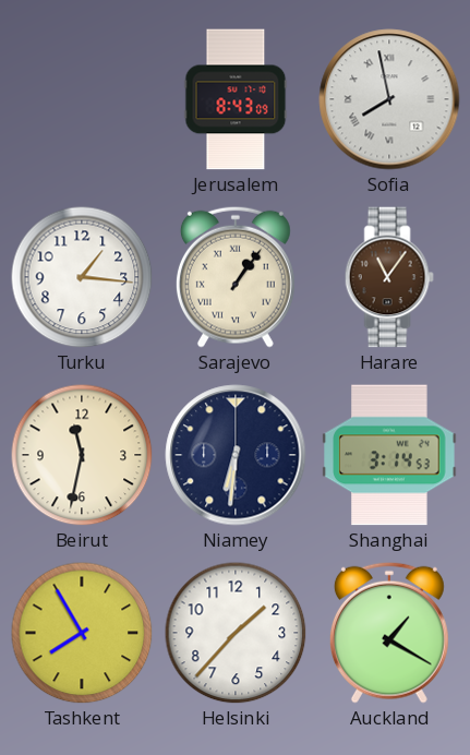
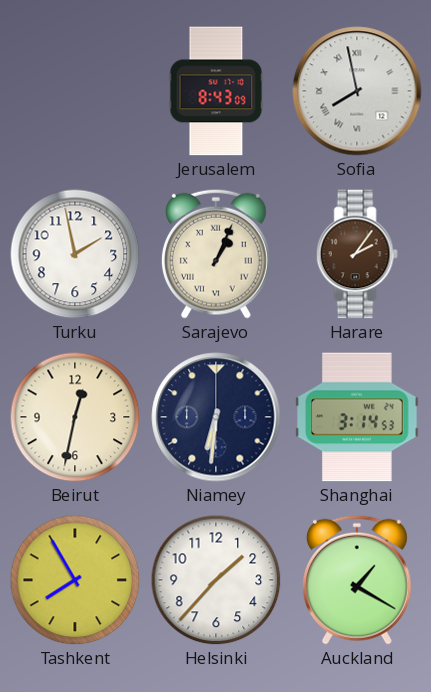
Turku: 1:16 -> 1:58 (75, 254)
Sarajevo: 1:06 -> 1:04 (216, 254)
Harare: 11:06 -> 2:06 (357, 254)
Beirut: 11:32 -> 12:32 (75, 417)
